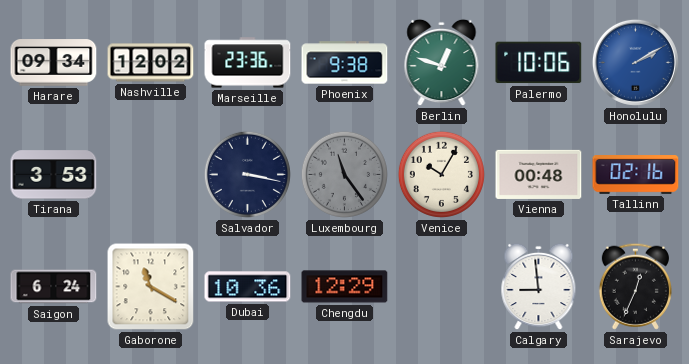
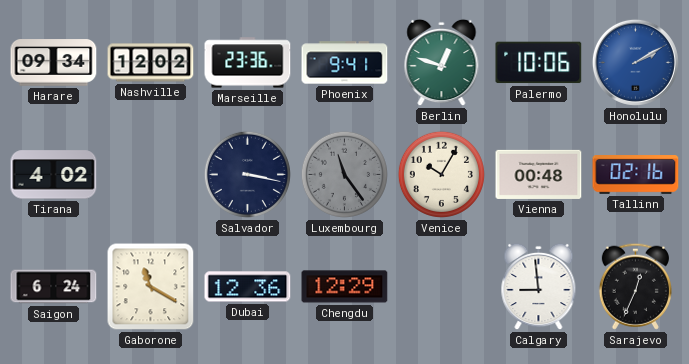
Phoenix: 9:38 -> 9:41 (345, 63)
Tirana: 3:53 -> 4:02 (54, 175)
Dubai: 10:36 -> 12:36 (248, 287)
